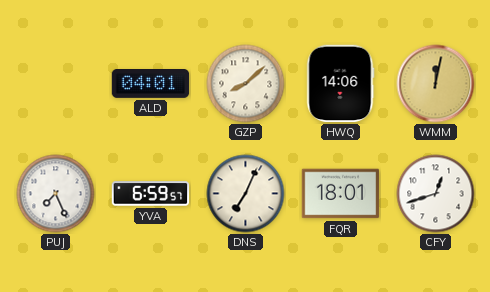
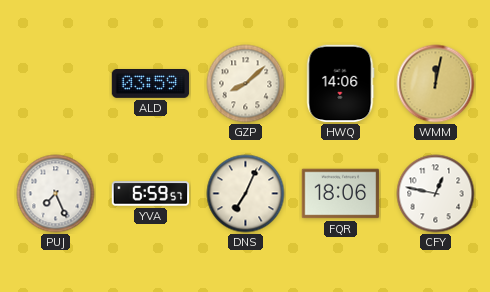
ALD: 04:01 -> 03:59 (151, 84)
FQR: 18:01 -> 18:06 (341, 194)
CFY: 12:42 -> 12:47 (436, 194)
